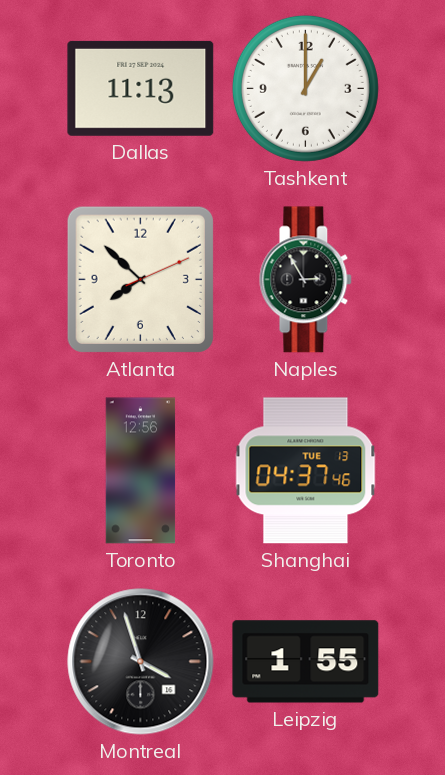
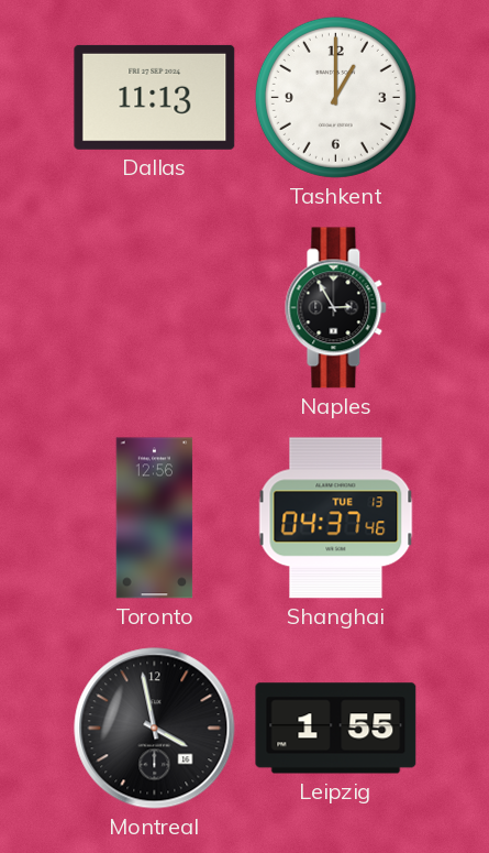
Atlanta: 7:52 -> none (140, 279)
Montreal: 3:57 -> 3:58 (155, 729)
